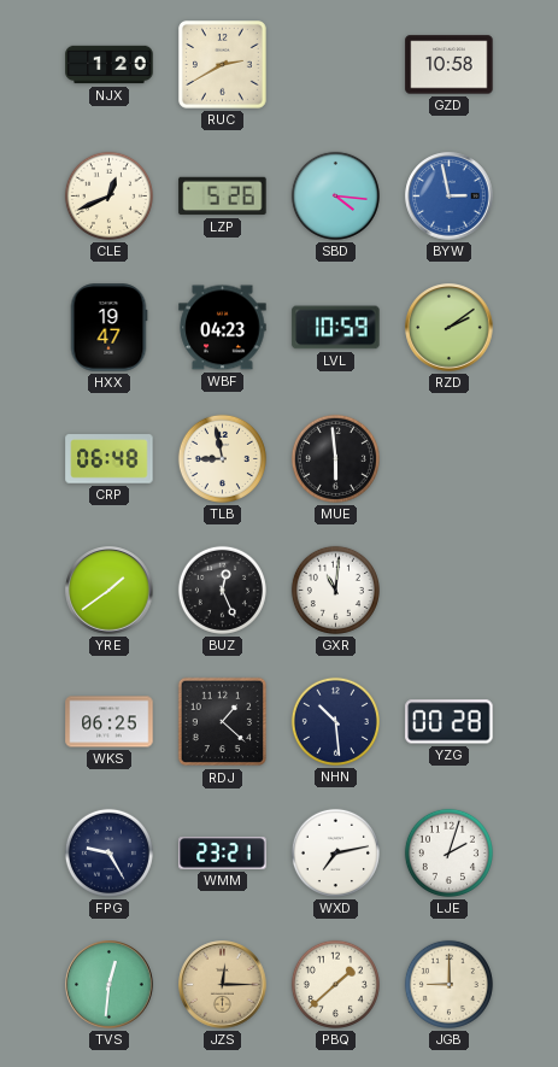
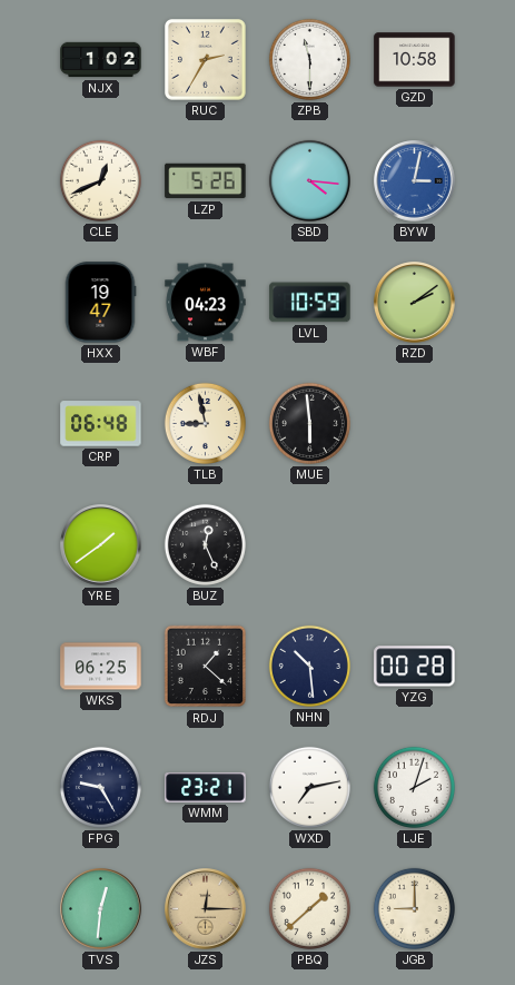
NJX: 1:20 -> 1:02 (101, 60)
RUC: 2:40 -> 2:35 (206, 60)
ZPB: none -> 11:30 (309, 59)
BYW: 2:58 -> 3:02 (415, 181)
GXR: 11:01 -> none (335, 590)
